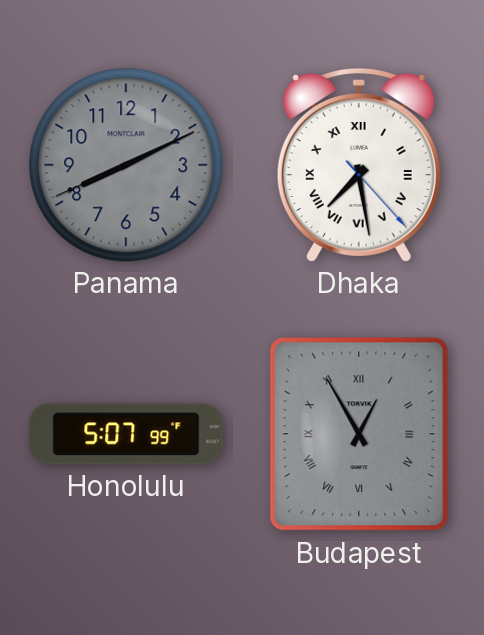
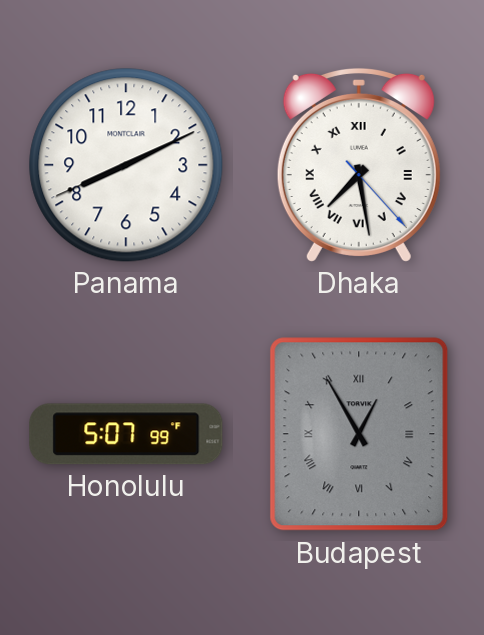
Panama dial: grey -> white (126, 165)
